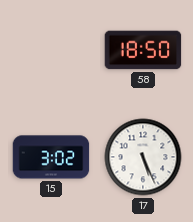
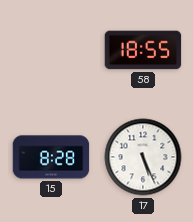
58: 18:50 -> 18:55 (143, 50)
15: 3:02 -> 8:28 (51, 157)
